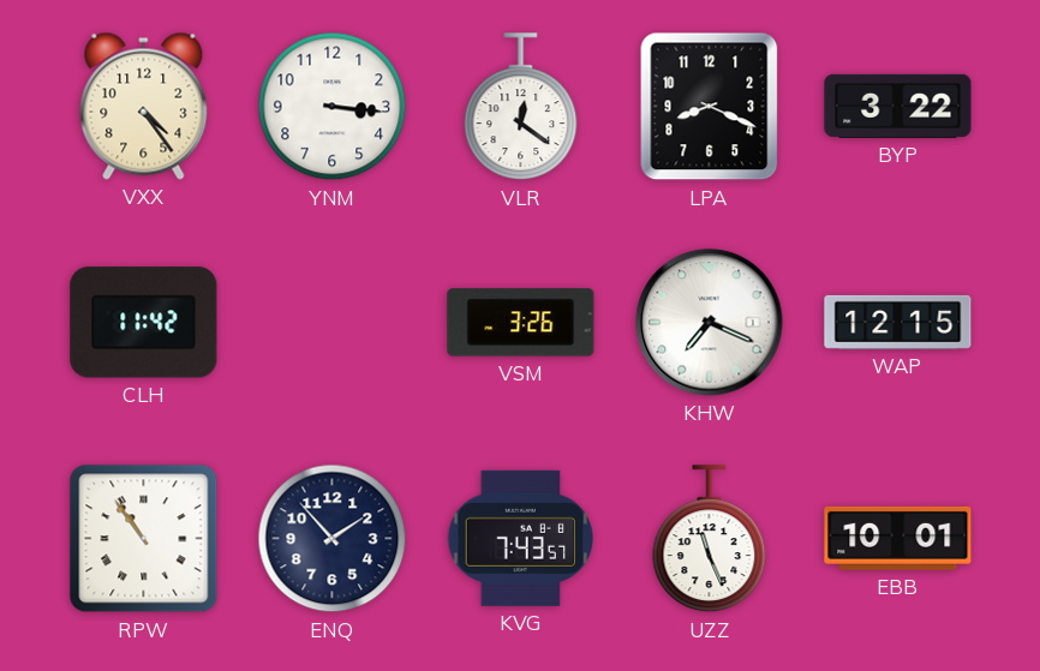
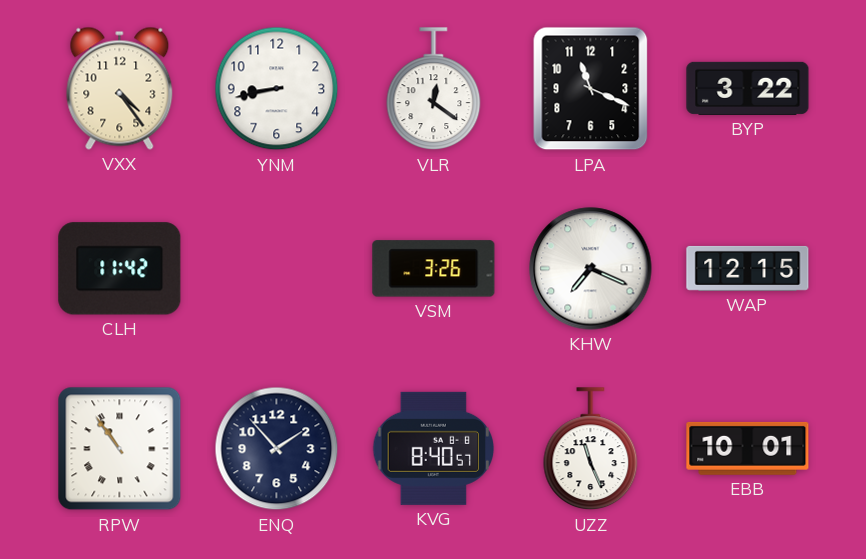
YNM: 3:16 -> 8:43 (277, 89)
LPA: 8:19 -> 11:19 (591, 89)
KVG: 7:43 -> 8:40 (434, 448)
